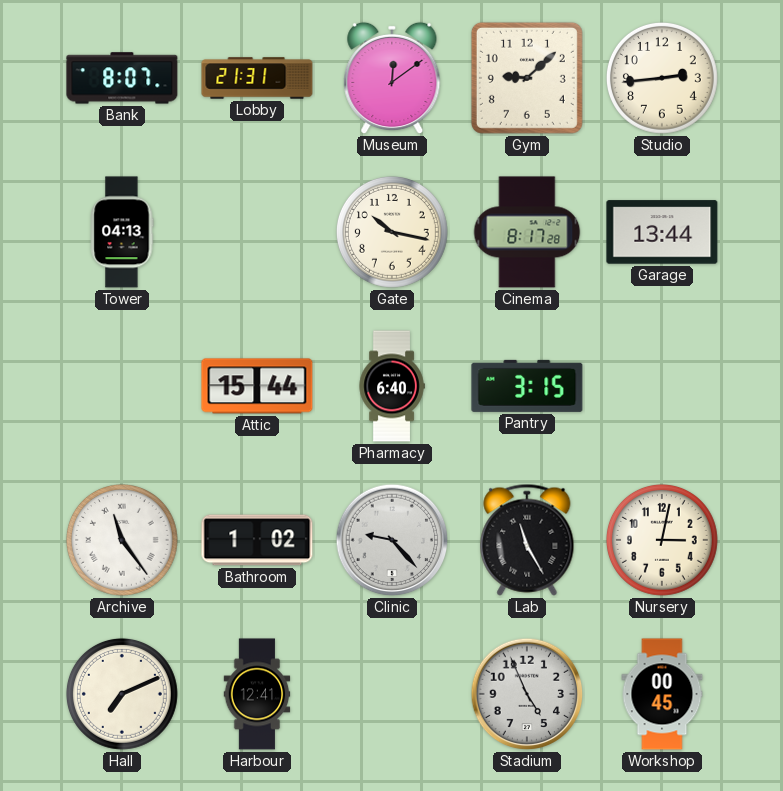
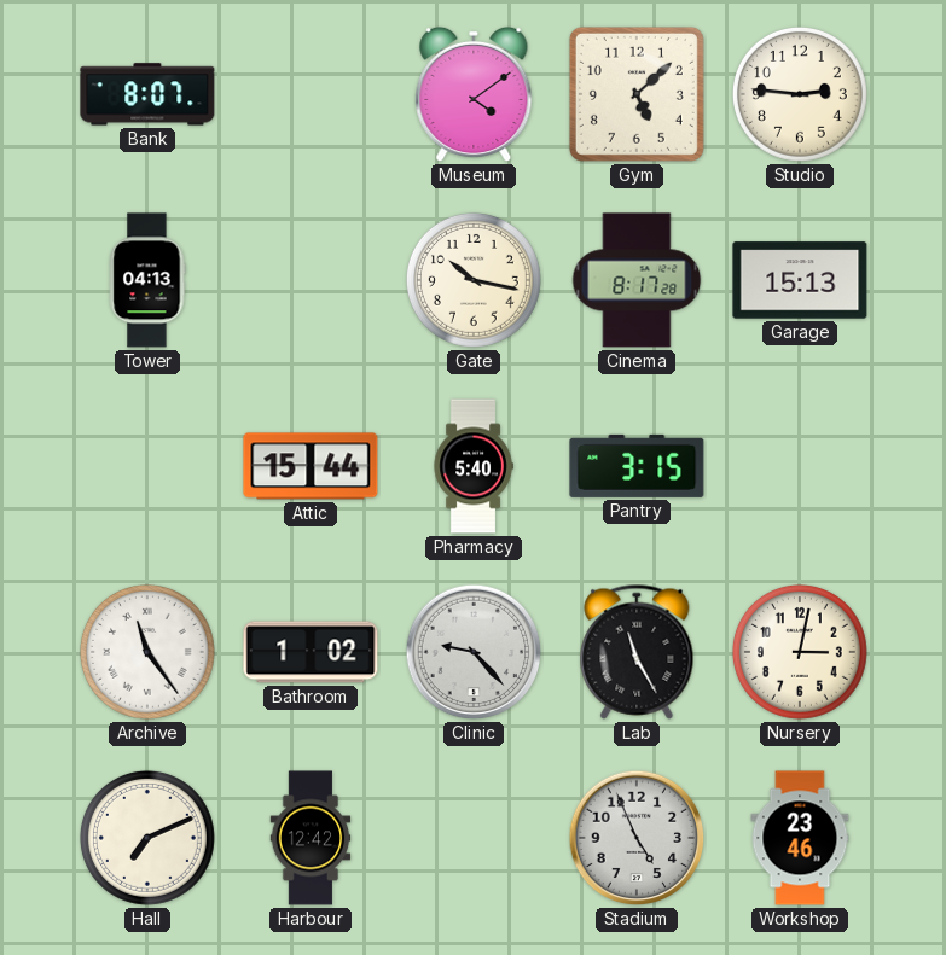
Lobby: 21:31 -> none (257, 78)
Museum: 12:09 -> 4:09 (474, 94)
Gym: 9:08 -> 5:08 (637, 94)
Studio: 2:44 -> 2:46 (800, 94)
Garage: 13:44 -> 15:13 (800, 280)
Pharmacy: 6:40 -> 5:40 (474, 466)
Harbour: 12:41 -> 12:42 (311, 838)
Workshop: 00:45 -> 23:46 (800, 838)
